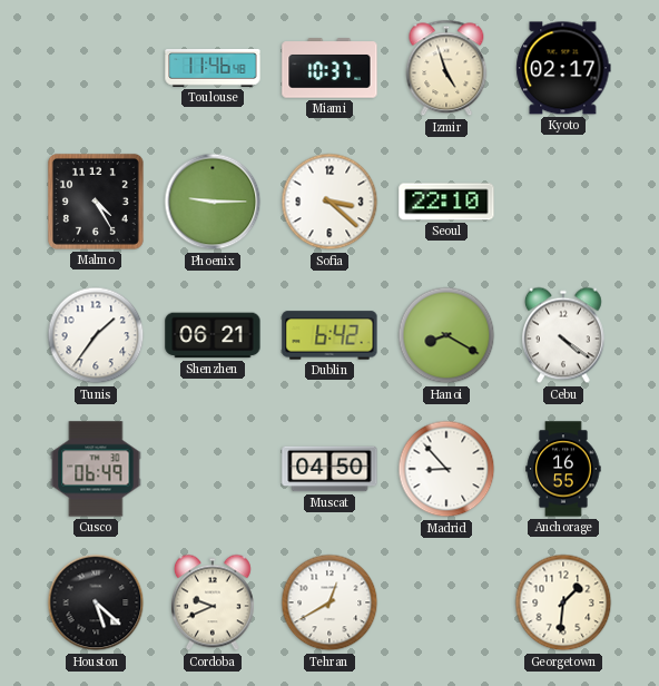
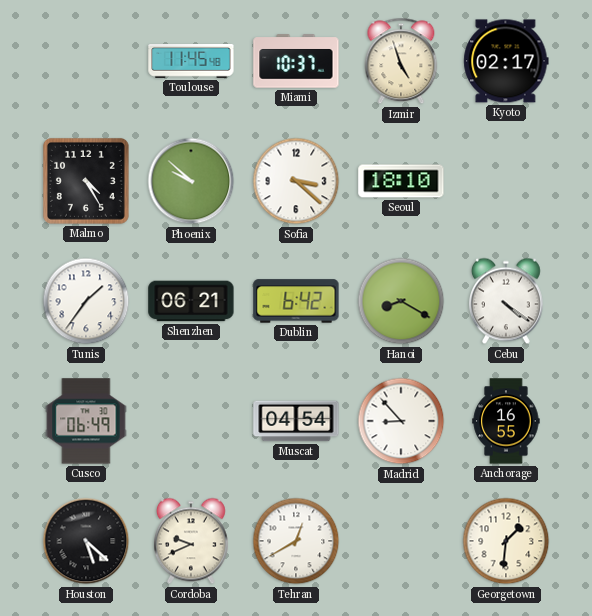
Toulouse: 11:46 -> 11:45 (191, 61)
Phoenix: 9:15 -> 9:52 (191, 181)
Seoul: 22:10 -> 18:10 (401, 181)
Muscat: 04:50 -> 04:54 (296, 421)
